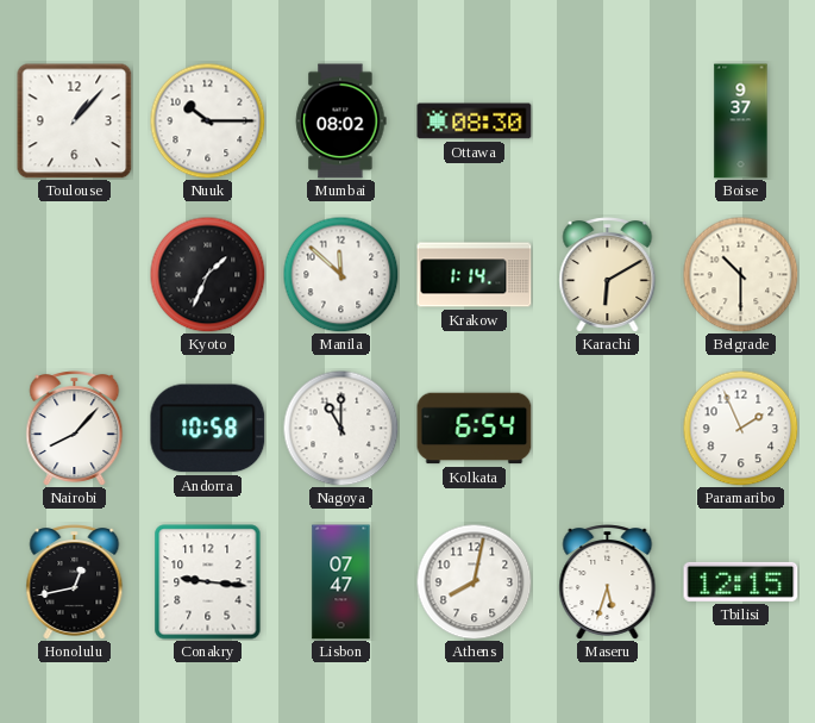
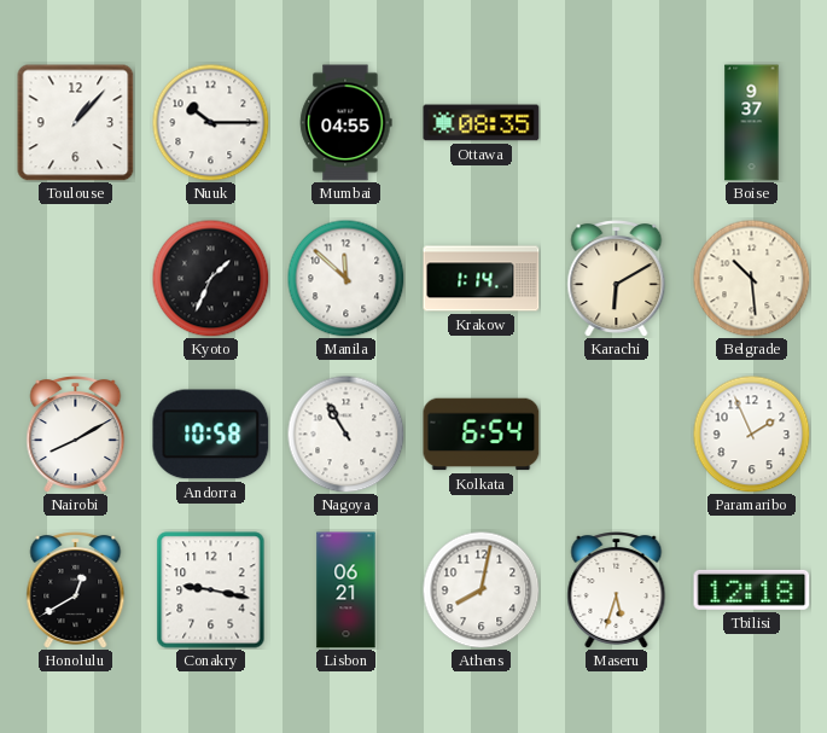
Mumbai: 08:02 -> 04:55 (346, 123)
Ottawa: 08:30 -> 08:35 (482, 123)
Belgrade: 10:30 -> 10:29 (751, 278)
Nairobi: 8:07 -> 8:10 (76, 435)
Nagoya: 11:00 -> 10:55 (345, 434)
Honolulu: 12:43 -> 12:40 (76, 591)
Conakry: 9:16 -> 9:17 (211, 591)
Lisbon: 07:47 -> 06:21 (346, 591)
Tbilisi: 12:15 -> 12:18 (752, 589)
